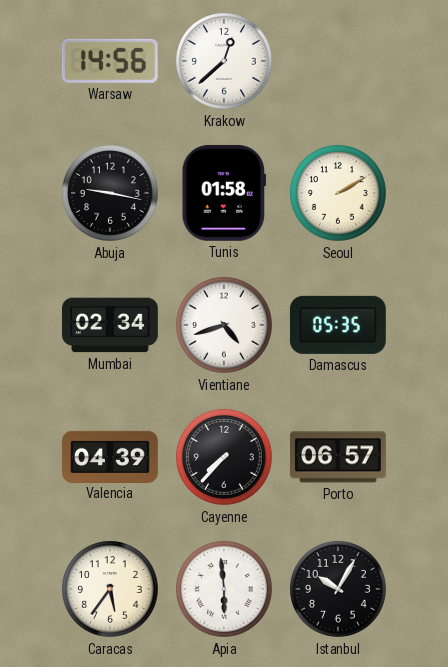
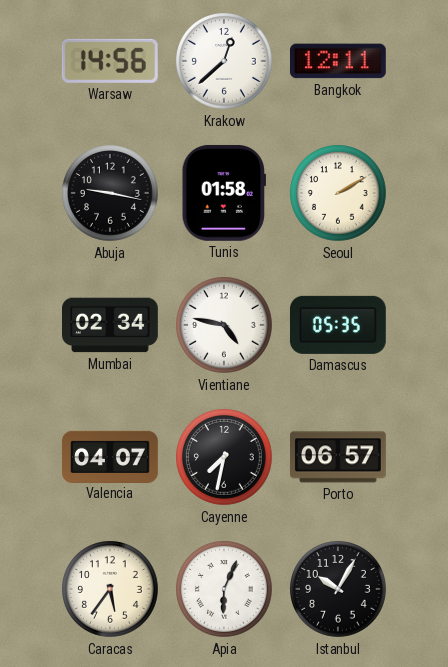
Bangkok: none -> 12:11 (338, 61)
Vientiane: 4:42 -> 4:47 (225, 326)
Valencia: 04:39 -> 04:07 (111, 456)
Cayenne: 7:37 -> 7:32 (225, 458)
Apia: 5:59 -> 6:04 (225, 590)
